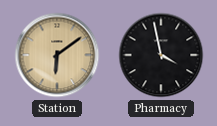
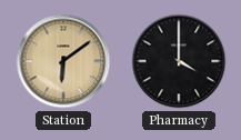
Pharmacy: 3:58 -> 4:00 (179, 61)
